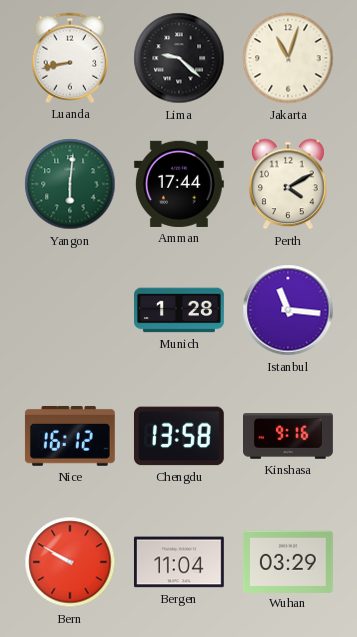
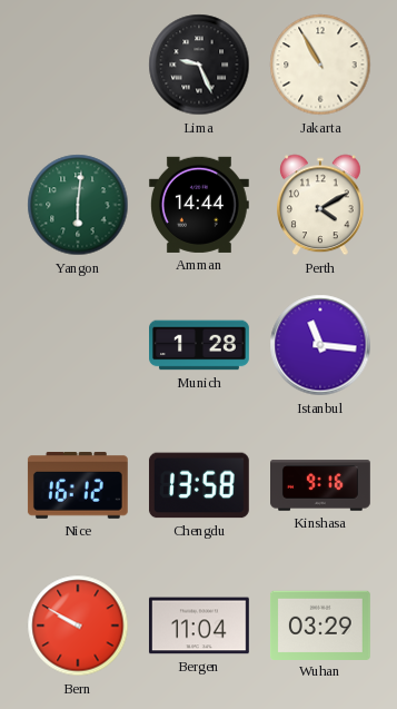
Luanda: 8:43 -> none (70, 58)
Lima: 9:22 -> 9:26 (199, 65)
Jakarta: 11:03 -> 10:55 (320, 65)
Amman: 17:44 -> 14:44 (199, 205)
